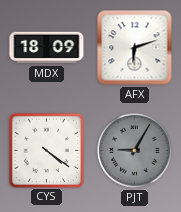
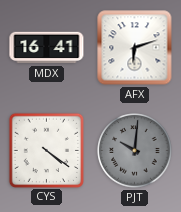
MDX: 18:09 -> 16:41 (47, 48)
PJT: 9:05 -> 10:01 (135, 151)
